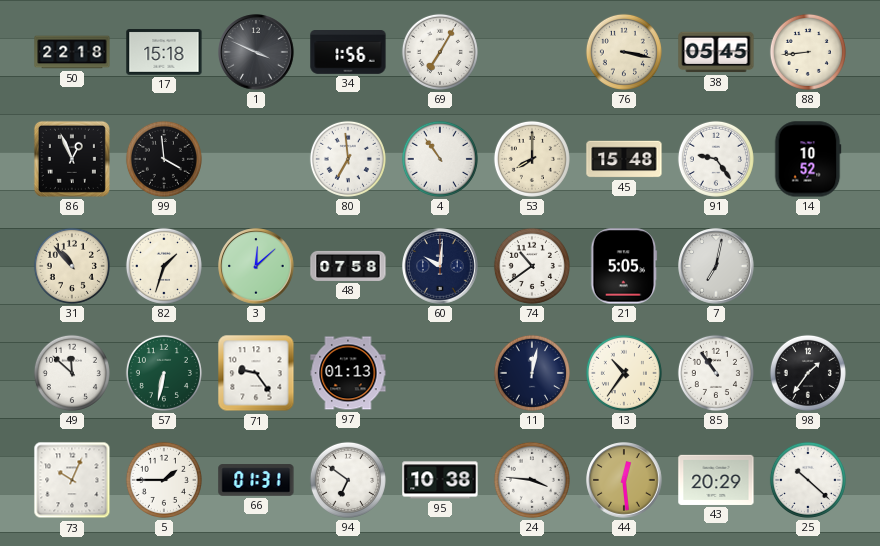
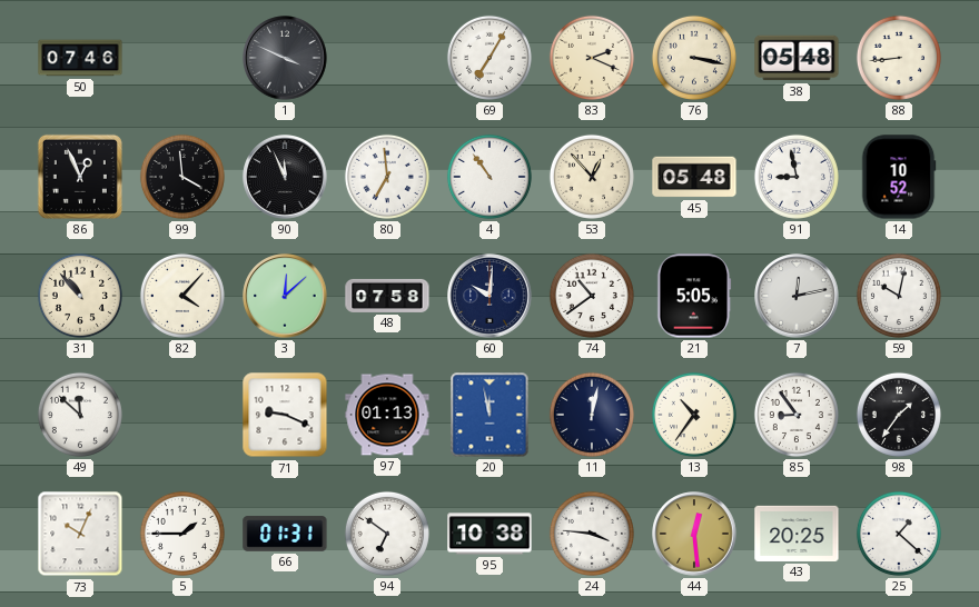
50: 22:18 -> 07:46 (80, 58)
17: 15:18 -> none (164, 52)
34: 1:56 -> none (348, 53)
83: none -> 2:19 (592, 58)
38: 05:45 -> 05:48 (797, 58)
90: none -> 11:56 (285, 177)
53: 8:00 -> 12:53 (592, 177)
45: 15:48 -> 05:48 (694, 177)
91: 9:24 -> 8:58 (797, 177)
82: 1:33 -> 4:07 (182, 296)
7: 7:02 -> 12:13 (797, 296)
59: none -> 10:02 (899, 296)
57: 6:32 -> none (164, 373)
71: 9:24 -> 9:19 (285, 415)
20: none -> 11:58 (489, 415)
85: 10:54 -> 8:54 (797, 415)
43: 20:29 -> 20:25 (797, 534)
25: 10:22 -> 1:22 (899, 534)
